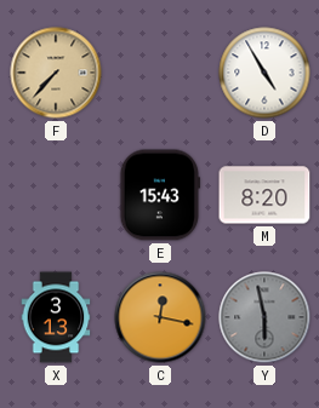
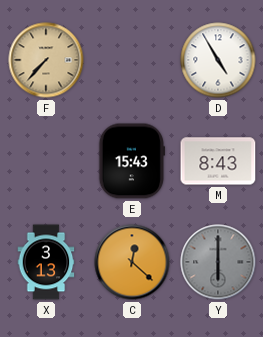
M: 8:20 -> 8:43 (218, 161)
C: 12:17 -> 12:22 (132, 262)
Y: 5:58 -> 6:00 (218, 262)
